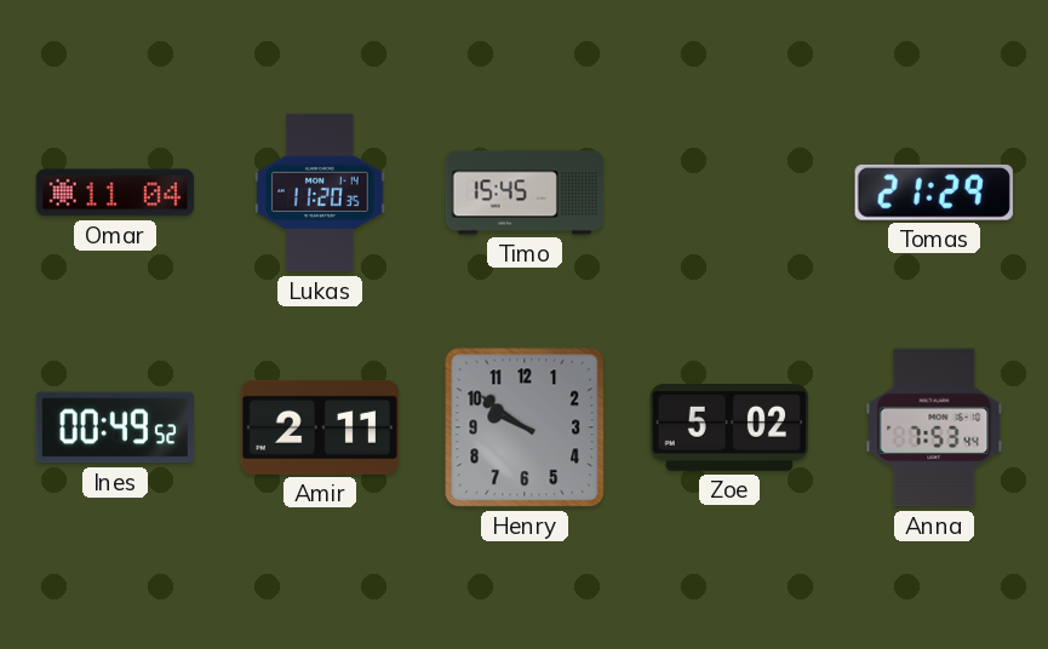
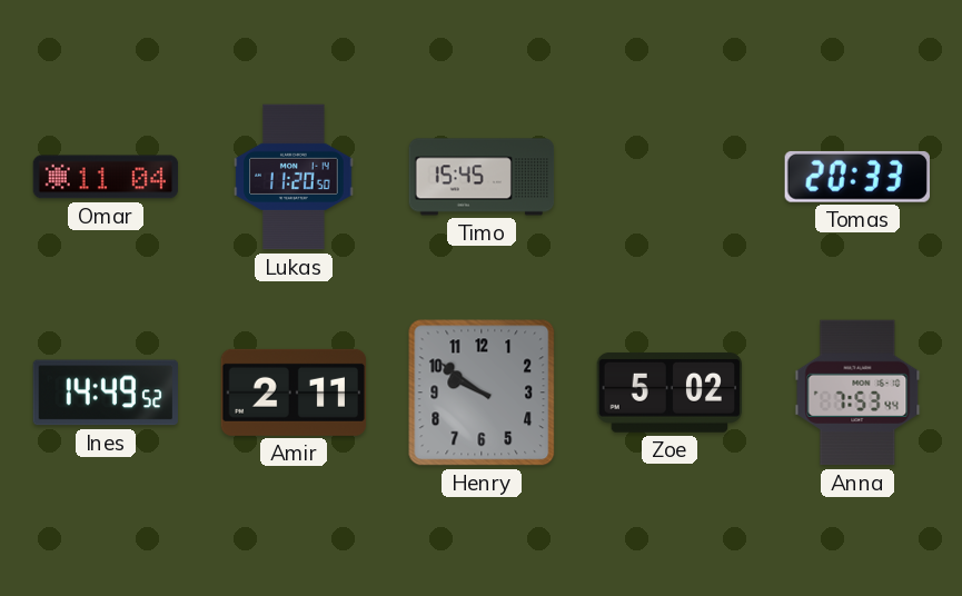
Lukas: 11:20:35 -> 11:20:50 (294, 177)
Tomas: 21:29 -> 20:33 (857, 177)
Ines: 00:49 -> 14:49 (105, 393)
